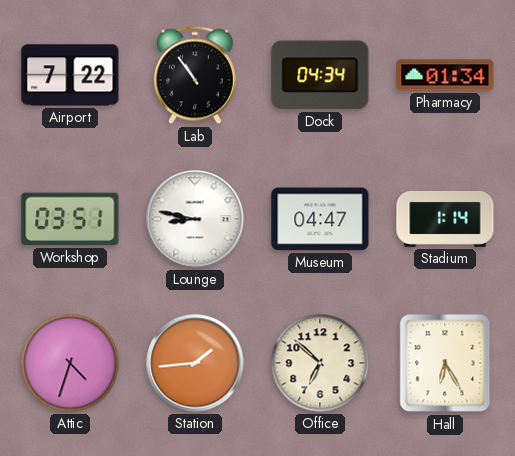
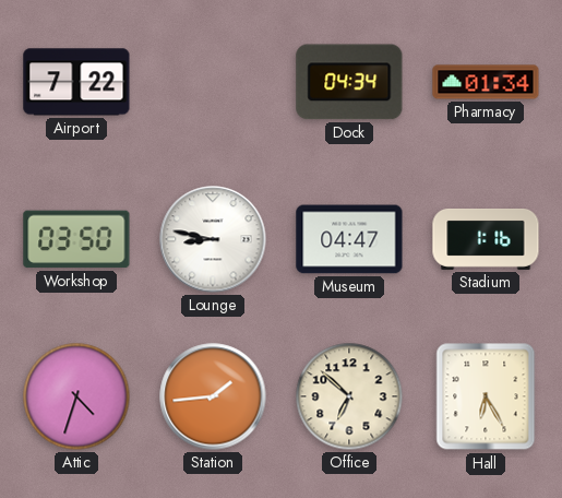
Lab: 10:54 -> none (195, 75)
Workshop: 03:51 -> 03:50 (76, 239)
Stadium: 1:14 -> 1:16 (486, 240)
